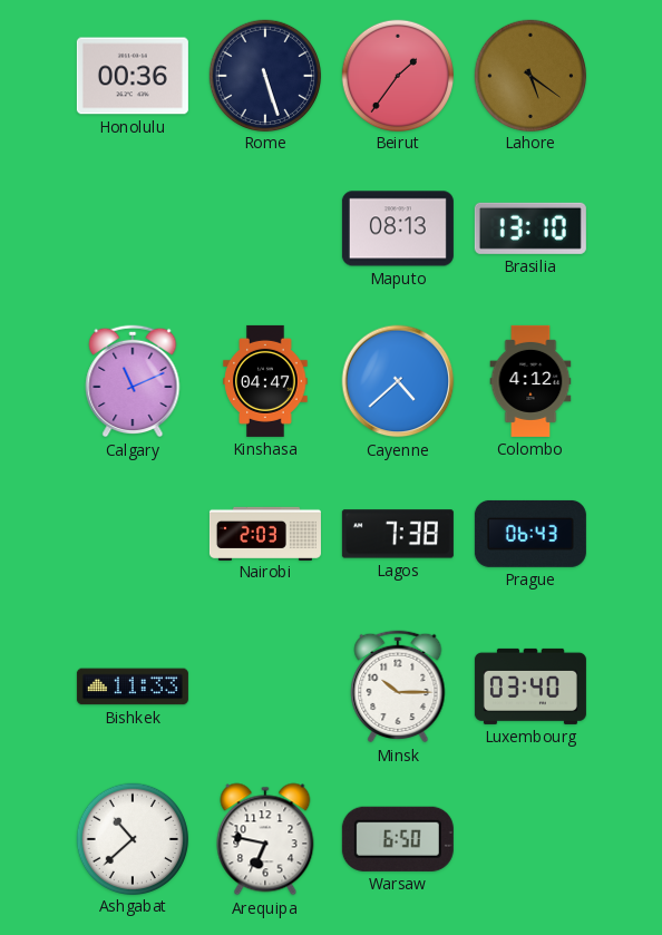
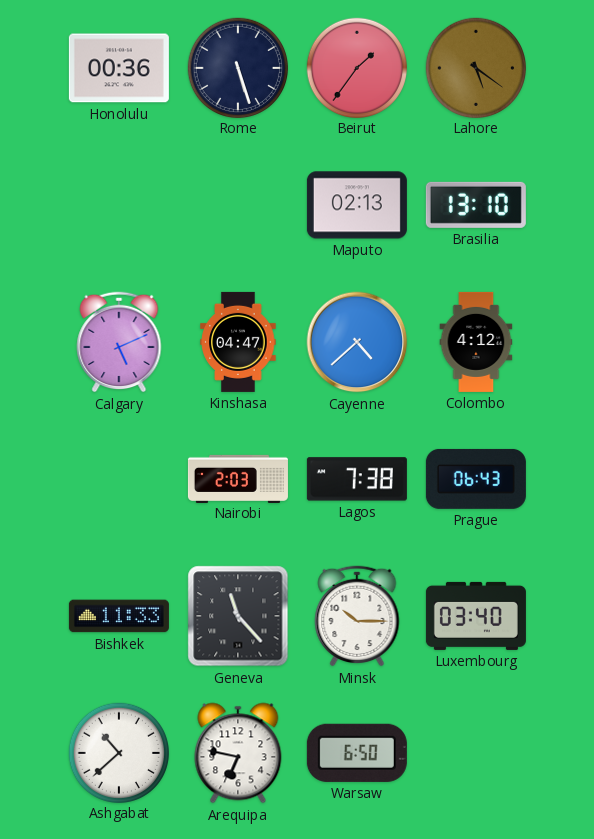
Maputo: 08:13 -> 02:13 (357, 205)
Calgary: 11:11 -> 5:11 (119, 342)
Geneva: none -> 11:23 (238, 616)
